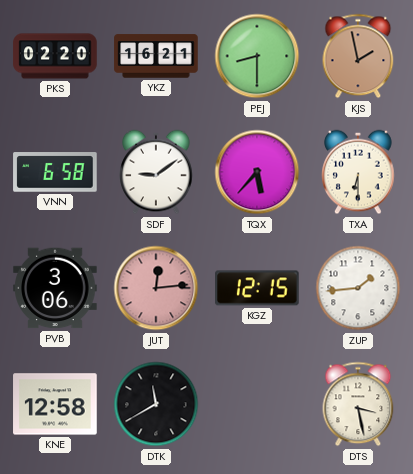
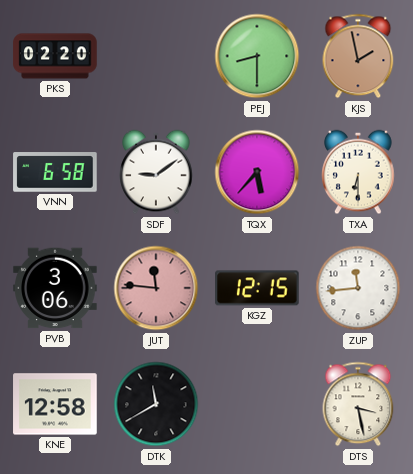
YKZ: 16:21 -> none (156, 56)
JUT: 12:14 -> 11:46 (156, 288)
ZUP: 1:44 -> 11:44 (358, 288)
